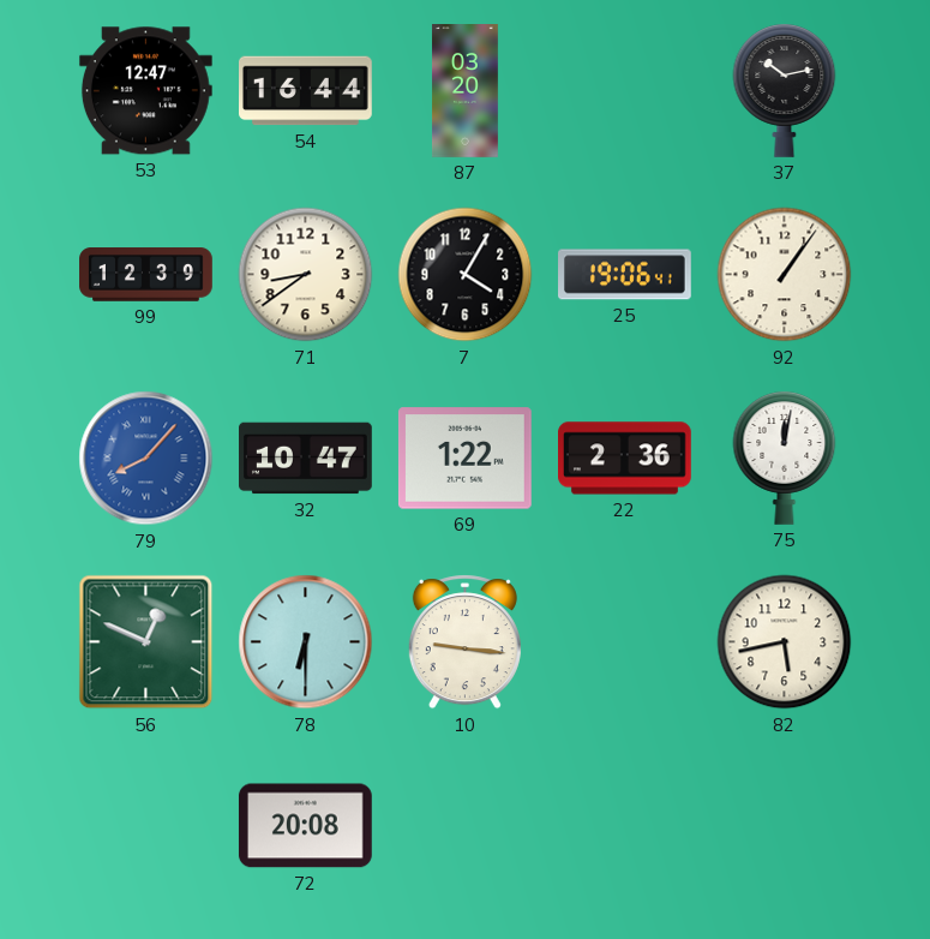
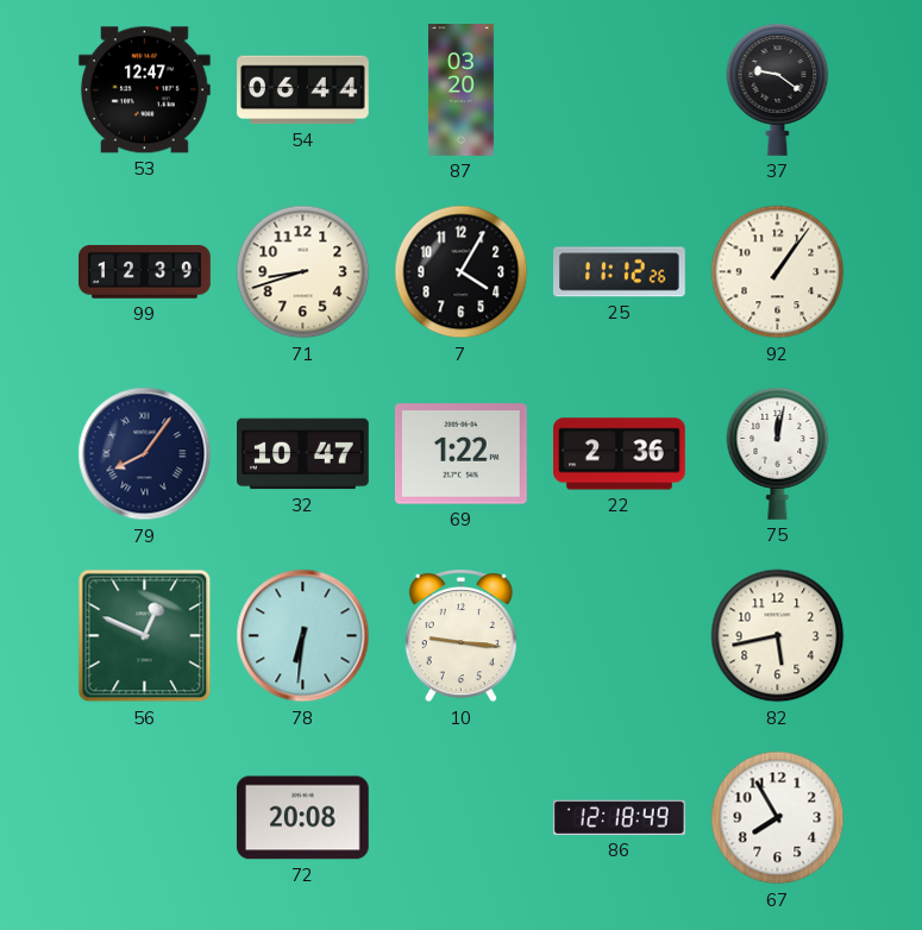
54: 16:44 -> 06:44 (303, 90)
37: 10:13 -> 9:21 (778, 89)
71: 8:39 -> 8:42 (303, 272)
25: 19:06 -> 11:12 (620, 272)
79: 8:07 -> 8:06 (145, 454)
79 dial: blue -> navy (145, 454)
78: 6:30 -> 6:31 (303, 636)
86: none -> 12:18 (620, 817)
67: none -> 7:55 (778, 818)
